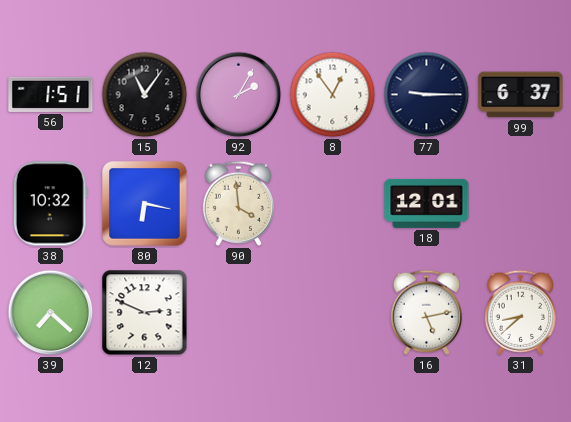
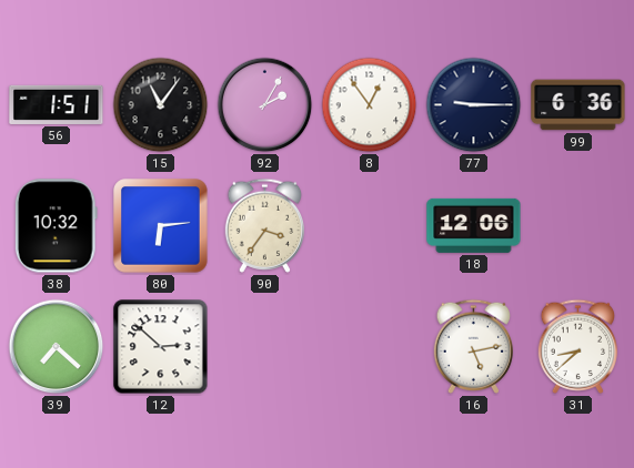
99: 6:37 -> 6:36 (578, 105)
80: 6:17 -> 6:14 (161, 226)
90: 3:59 -> 3:36 (264, 225)
18: 12:01 -> 12:06 (474, 225)
12: 2:49 -> 2:52 (161, 347)
